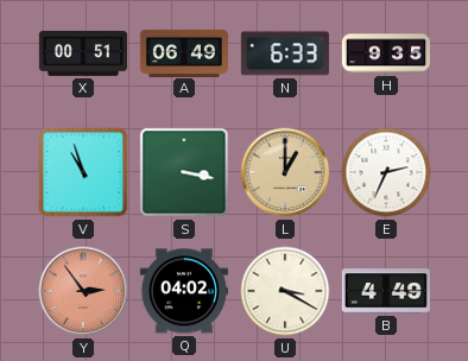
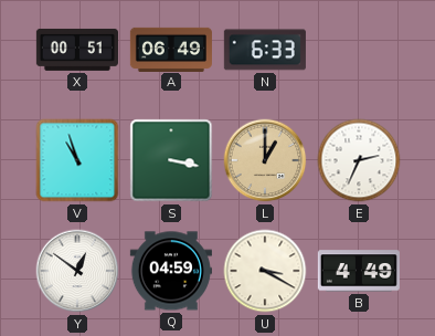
H: 9:35 -> none (385, 53)
Y: 2:54 -> 12:51 (77, 271)
Y dial: salmon -> white (77, 271)
Q: 04:02 -> 04:59 (171, 271)
